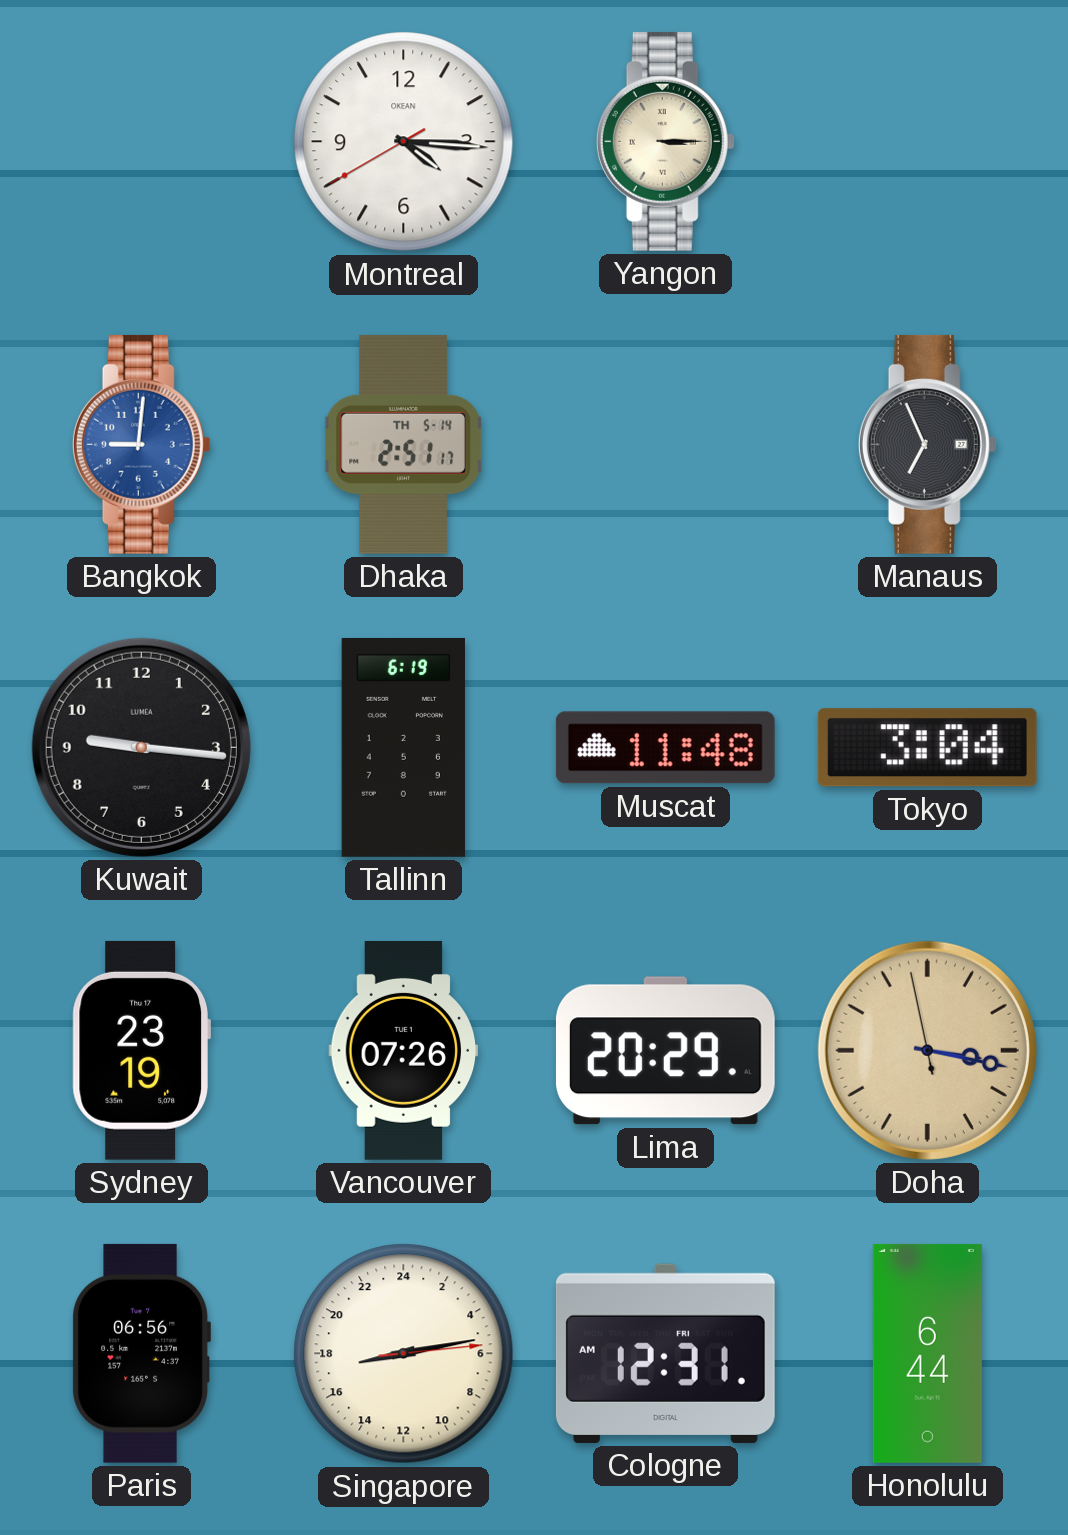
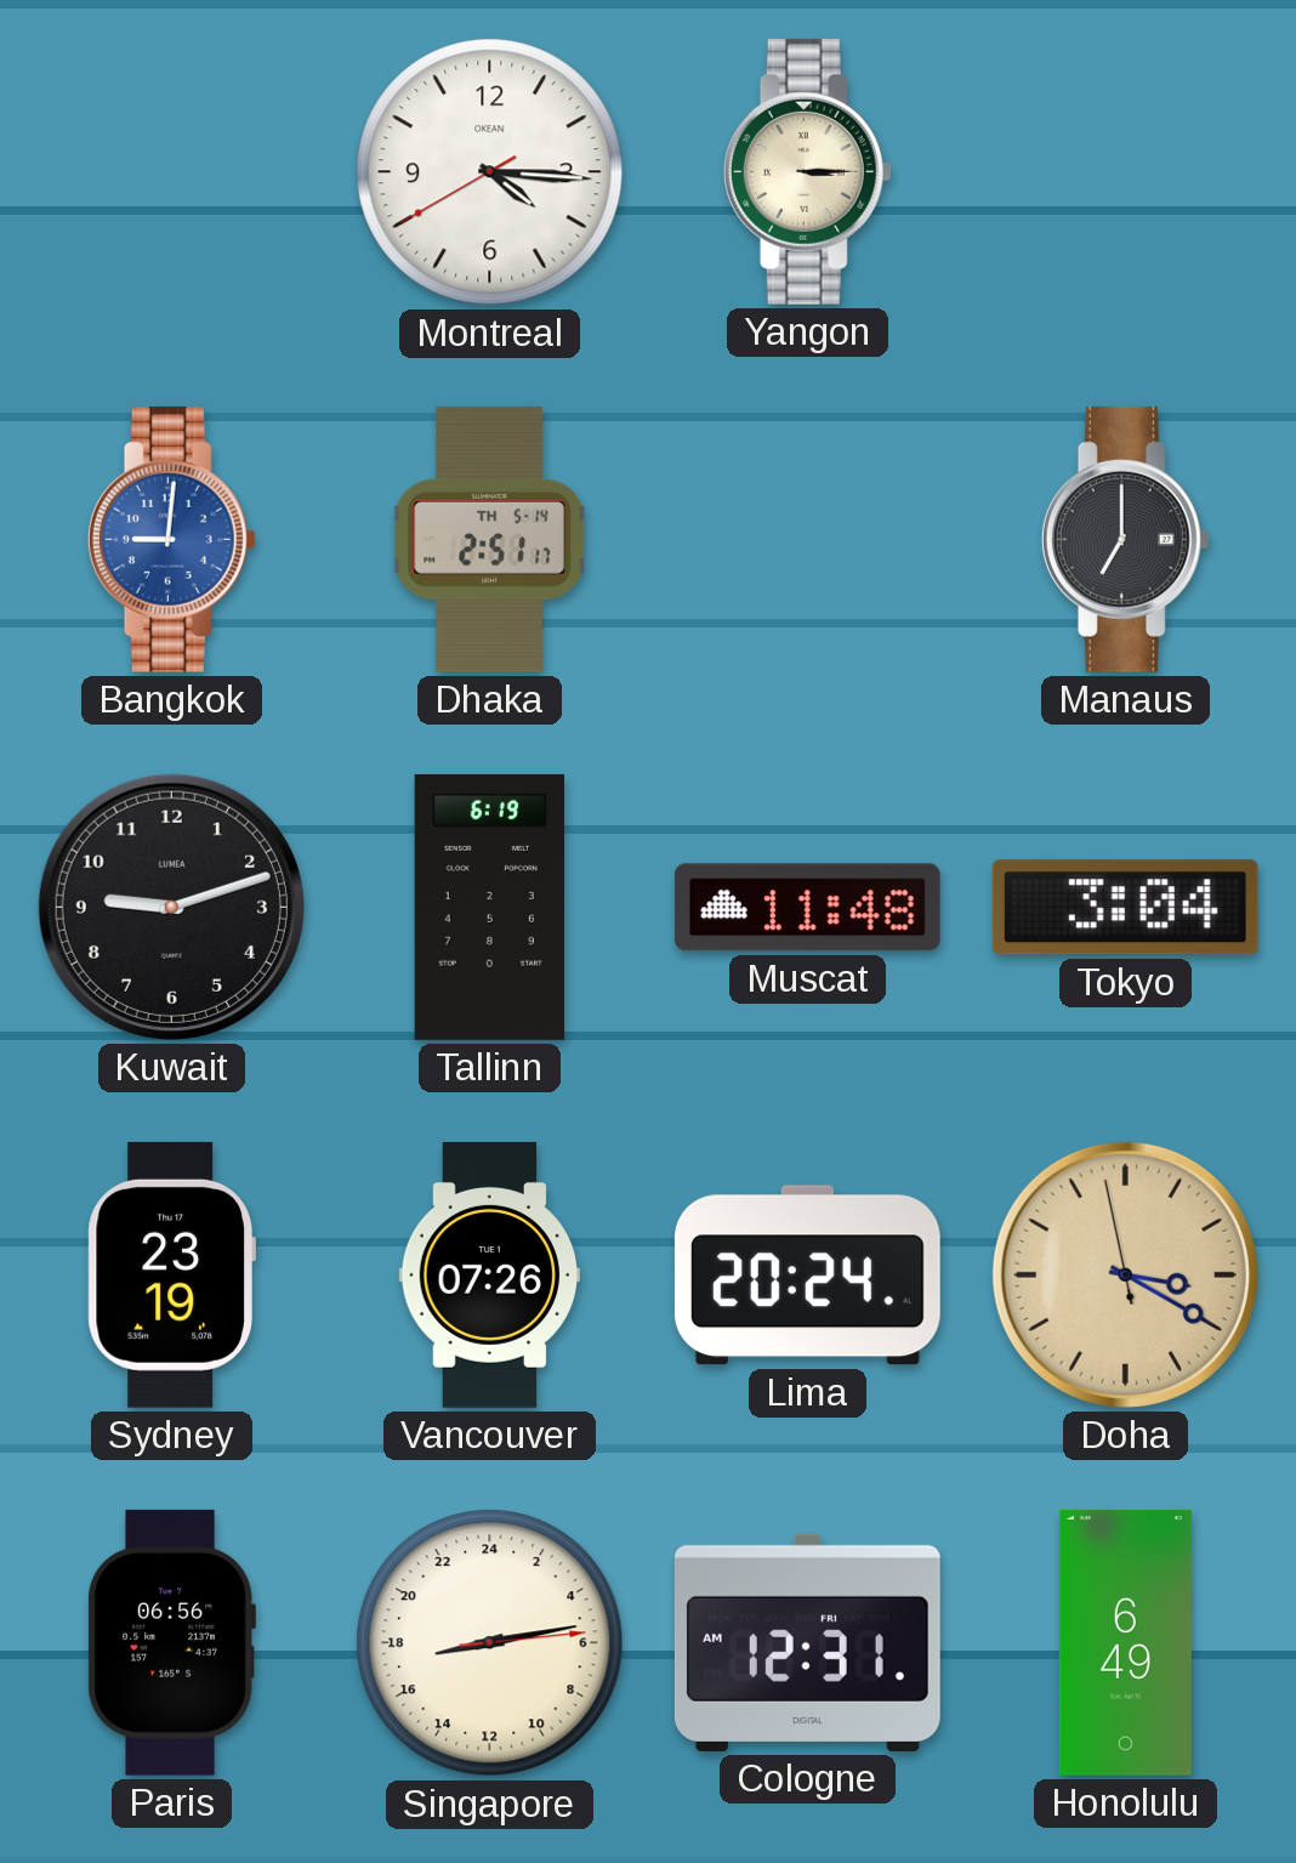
Manaus: 6:56 -> 7:00 (1125, 539)
Kuwait: 9:16 -> 9:12 (171, 907)
Lima: 20:29 -> 20:24 (807, 1276)
Doha: 3:16 -> 3:19 (1125, 1274)
Honolulu: 6:44 -> 6:49 (1125, 1642)
